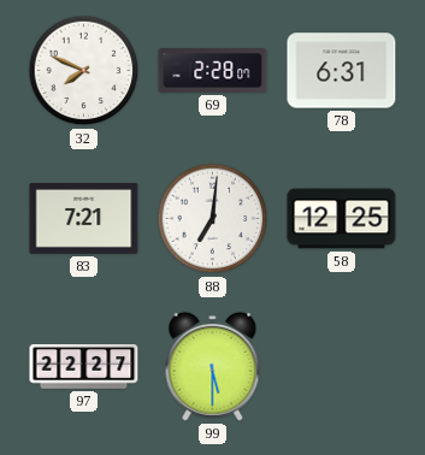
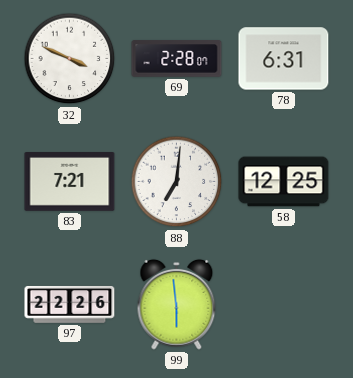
32: 7:49 -> 3:49 (70, 59)
97: 22:27 -> 22:26 (70, 304)
99: 5:30 -> 5:59 (177, 304)
